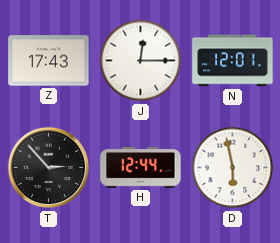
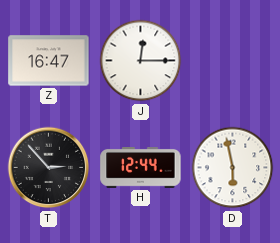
Z: 17:43 -> 16:47 (49, 61)
N: 12:01 -> none (233, 61)
